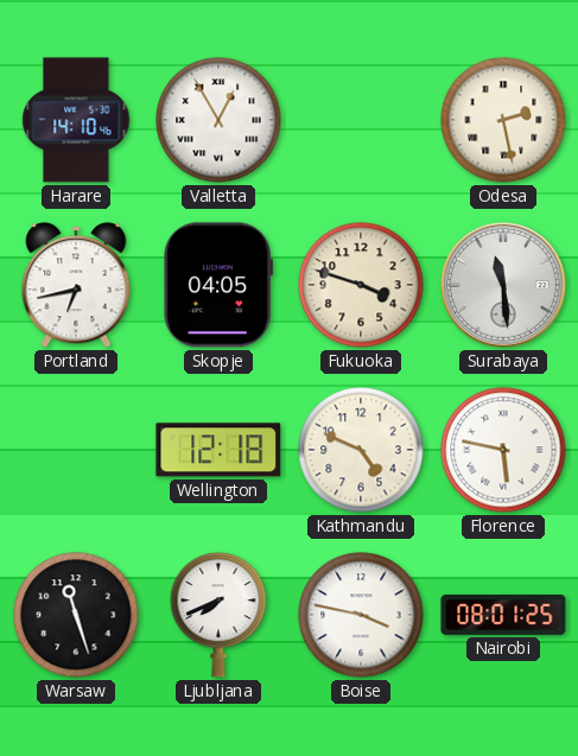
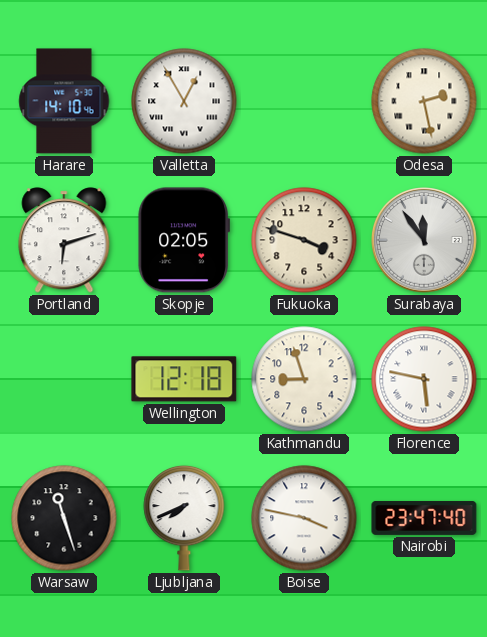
Portland: 6:43 -> 6:12 (64, 240)
Skopje: 04:05 -> 02:05 (183, 240)
Surabaya: 11:29 -> 11:54 (425, 241)
Kathmandu: 4:49 -> 8:57 (304, 379)
Nairobi: 08:01 -> 23:47 (424, 518)
